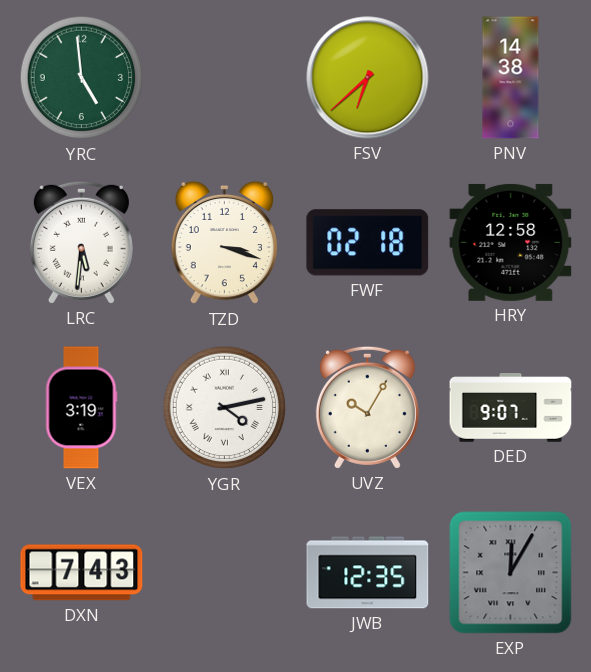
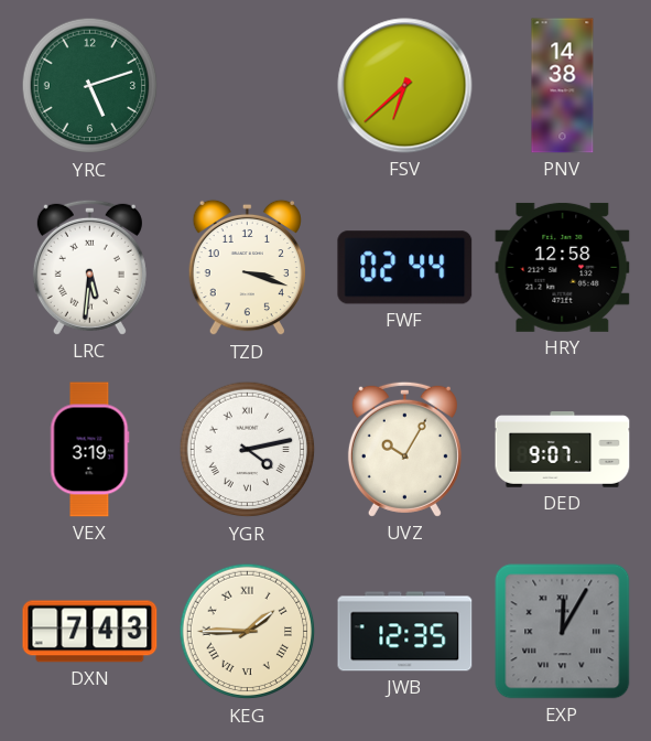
YRC: 4:59 -> 5:12 (90, 86)
FWF: 02:18 -> 02:44 (405, 268)
KEG: none -> 1:45 (248, 632)
